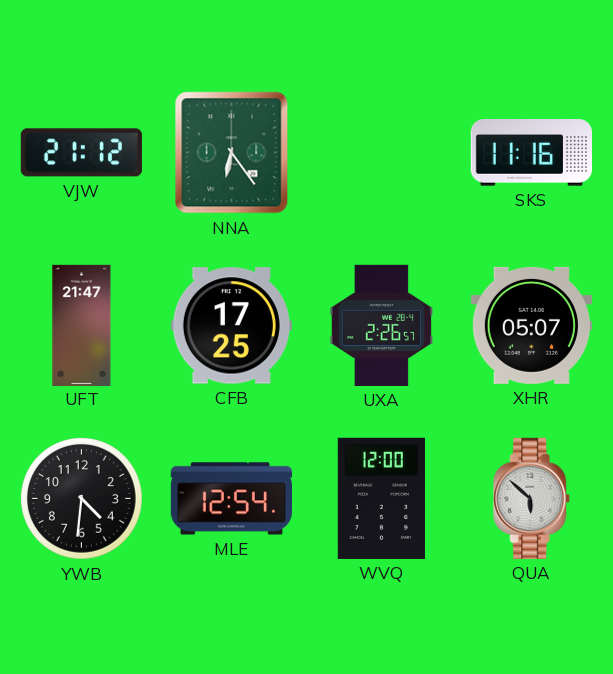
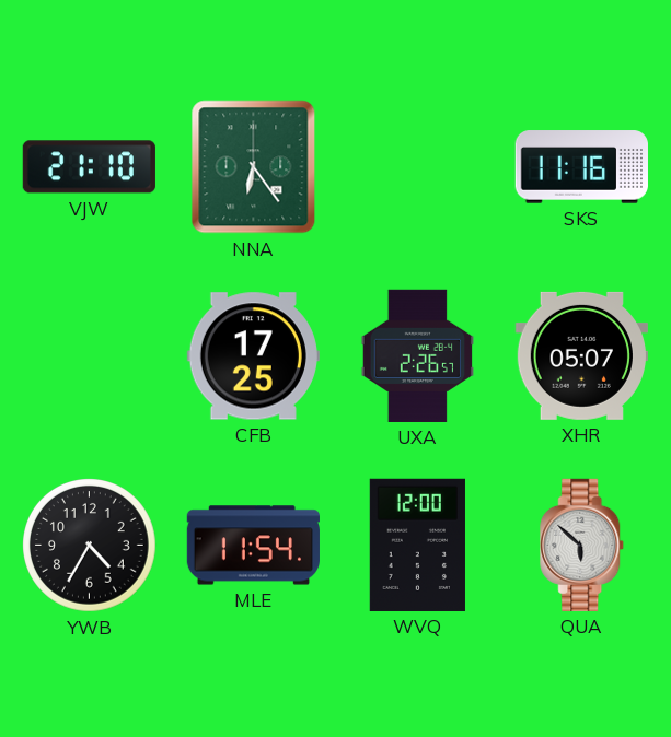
VJW: 21:12 -> 21:10 (89, 167)
UFT: 21:47 -> none (82, 325)
YWB: 4:31 -> 4:35 (90, 546)
MLE: 12:54 -> 11:54 (253, 546)
